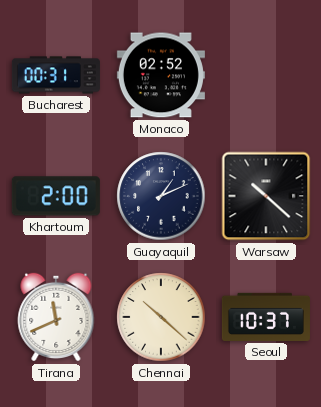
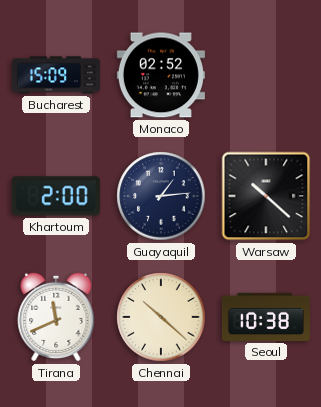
Bucharest: 00:31 -> 15:09 (56, 75)
Guayaquil: 1:11 -> 1:14 (161, 196)
Seoul: 10:37 -> 10:38 (266, 317)
